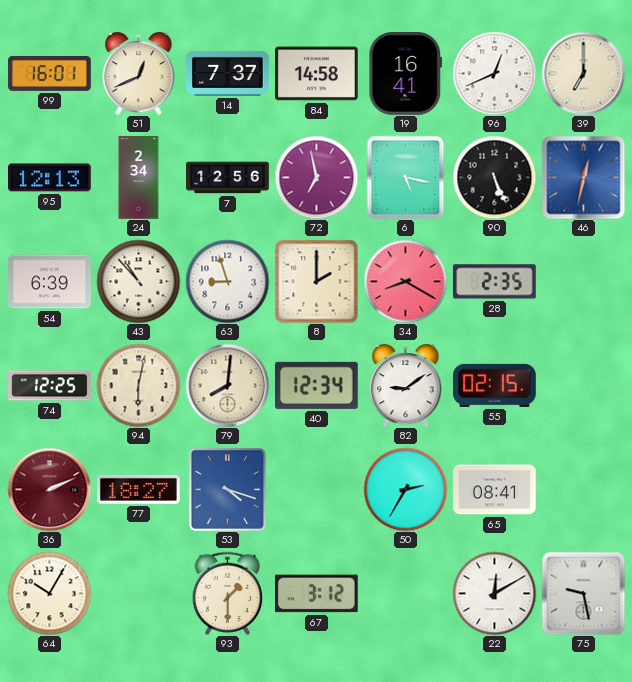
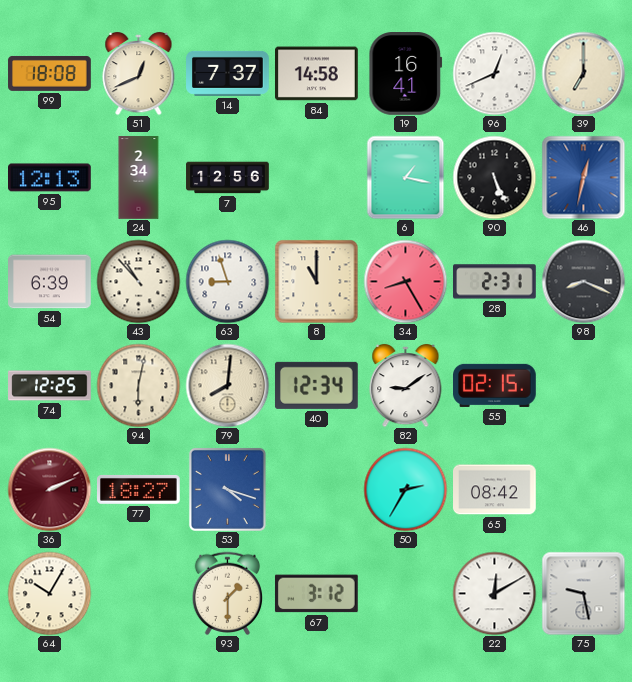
99: 16:01 -> 18:08 (50, 73)
72: 6:58 -> none (316, 177)
6: 5:17 -> 1:17 (406, 177)
8: 2:00 -> 11:00 (316, 281)
34: 8:20 -> 8:25 (405, 281)
28: 2:35 -> 2:31 (495, 282)
98: none -> 8:19 (583, 281)
65: 08:41 -> 08:42 (495, 490)
